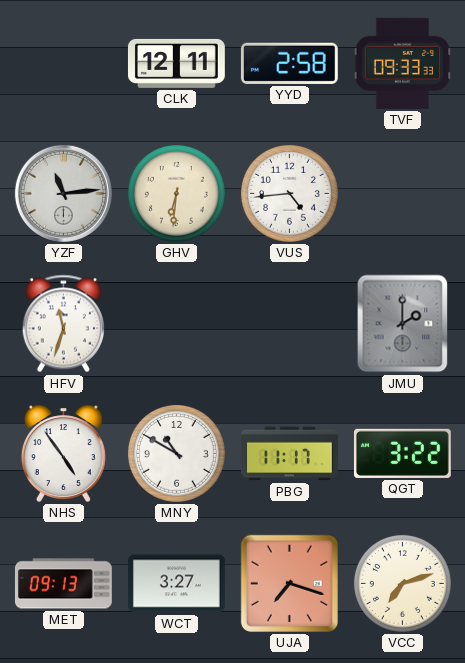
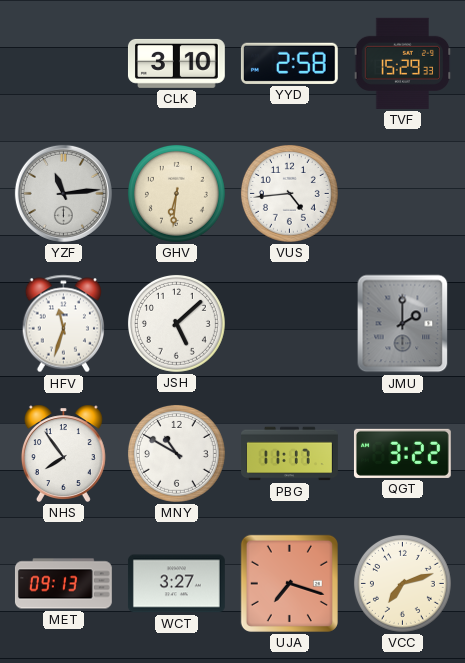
CLK: 12:11 -> 3:10 (176, 63)
TVF: 09:33 -> 15:29 (403, 63)
JSH: none -> 5:08 (176, 323)
NHS: 4:54 -> 7:54 (63, 453)
